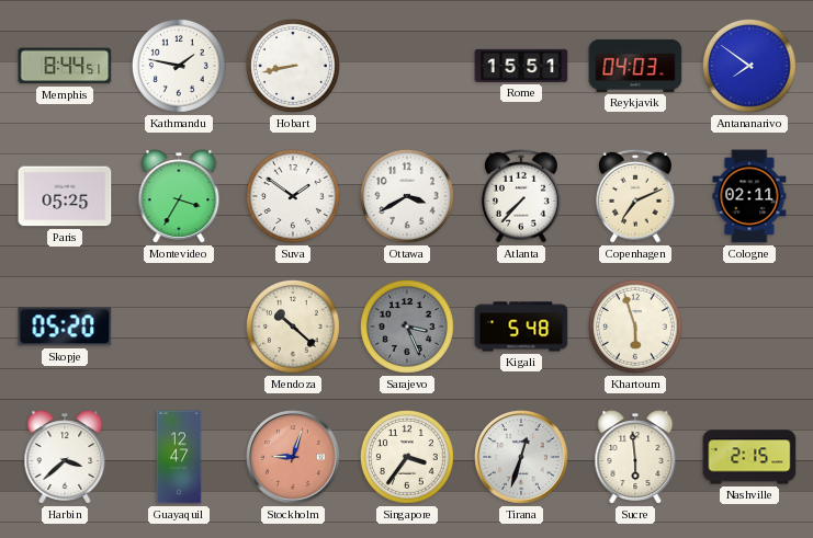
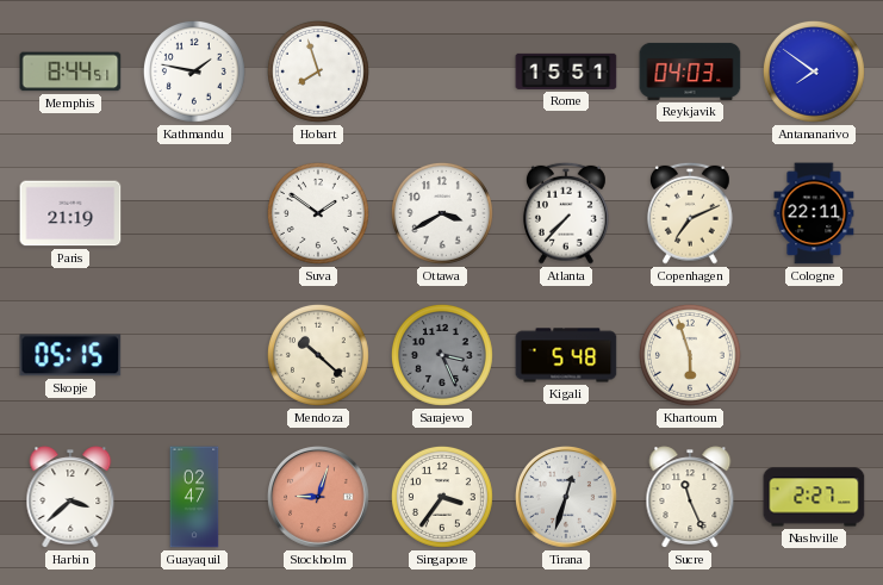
Hobart: 8:43 -> 7:57 (318, 71)
Paris: 05:25 -> 21:19 (70, 213)
Montevideo: 3:35 -> none (179, 196)
Cologne: 02:11 -> 22:11 (814, 213)
Skopje: 05:20 -> 05:15 (70, 355)
Guayaquil: 12:47 -> 02:47 (194, 497)
Sucre: 5:59 -> 11:26 (690, 497)
Nashville: 2:15 -> 2:27 (814, 497)
